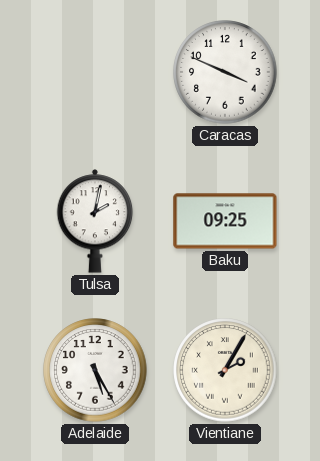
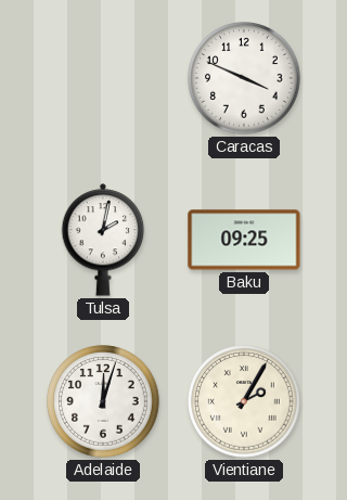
Adelaide: 5:25 -> 12:03 (103, 401)
